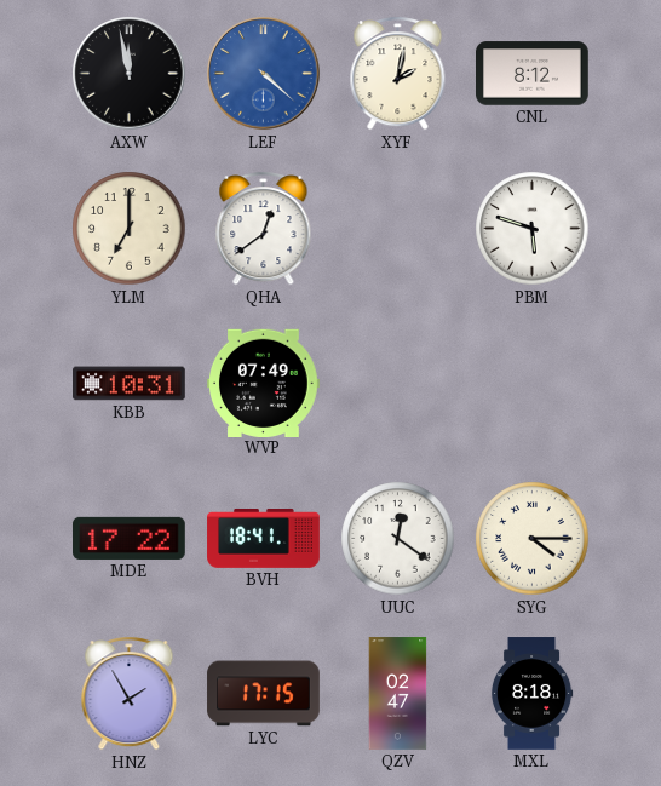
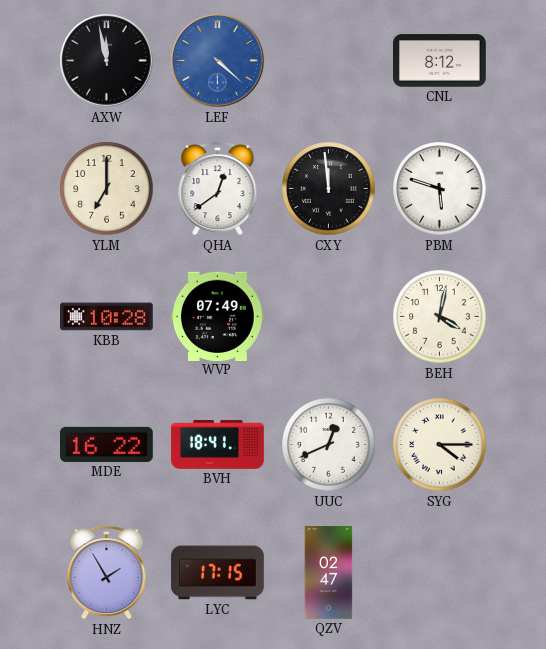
XYF: 2:02 -> none (398, 74)
CXY: none -> 11:59 (329, 189)
KBB: 10:31 -> 10:28 (107, 317)
BEH: none -> 4:02 (440, 317)
MDE: 17:22 -> 16:22 (107, 444)
UUC: 12:21 -> 12:41 (329, 445)
MXL: 8:18 -> none (531, 694)
